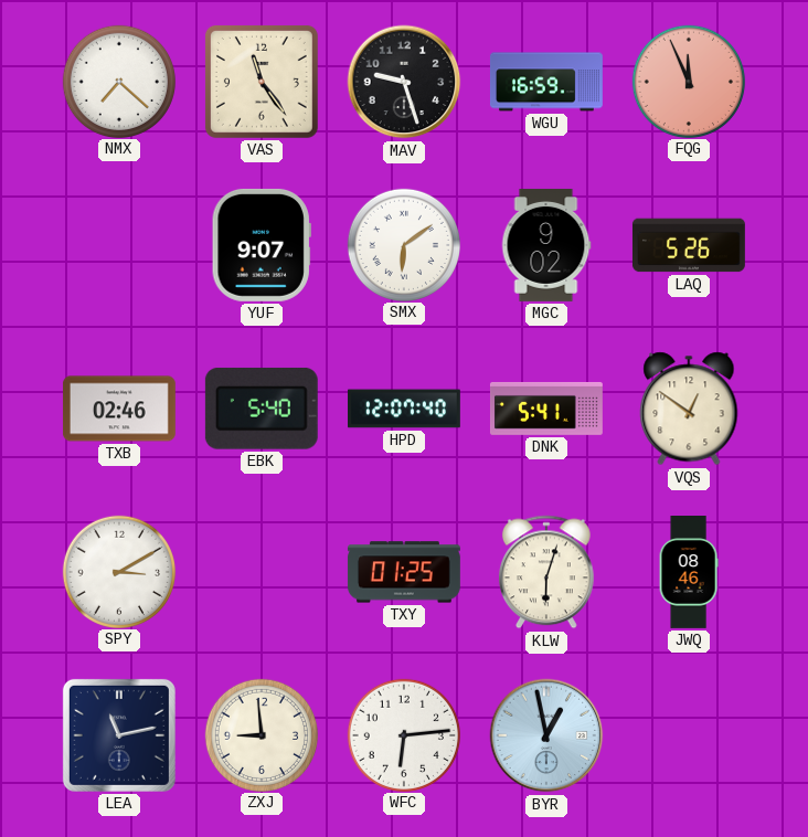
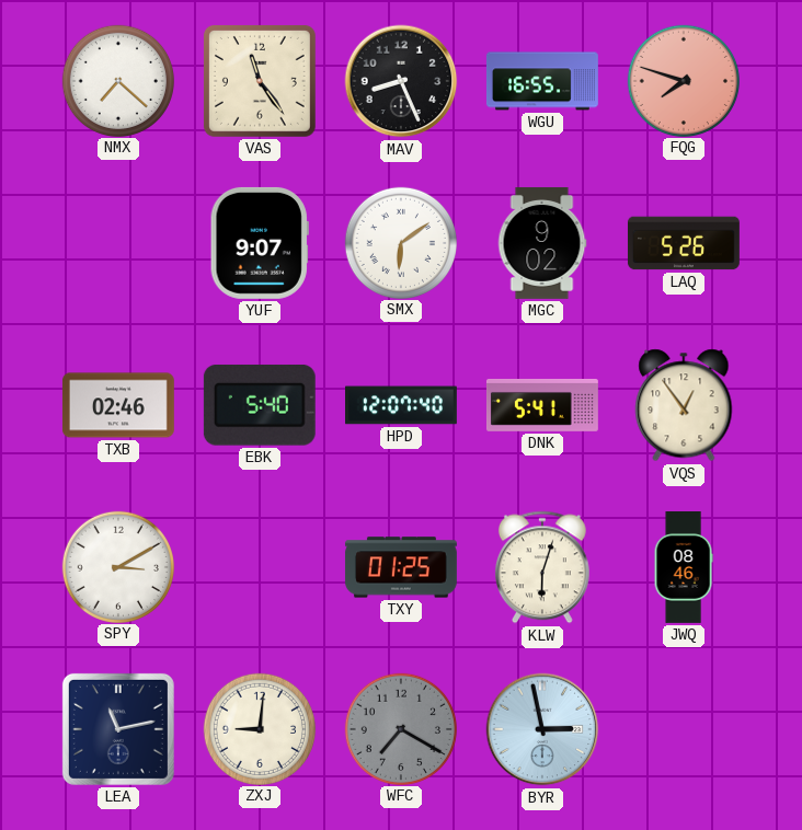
MAV: 9:27 -> 8:26 (401, 81)
WGU: 16:59 -> 16:55 (542, 81)
FQG: 11:56 -> 7:48 (683, 80)
VQS: 12:51 -> 12:54 (684, 405)
ZXJ: 8:59 -> 9:01 (259, 728)
WFC: 6:14 -> 7:20 (400, 728)
WFC dial: white -> grey (400, 728)
BYR: 12:58 -> 2:58 (542, 729)
